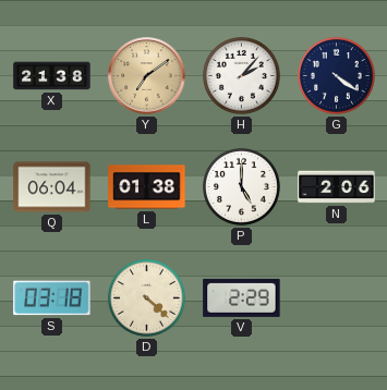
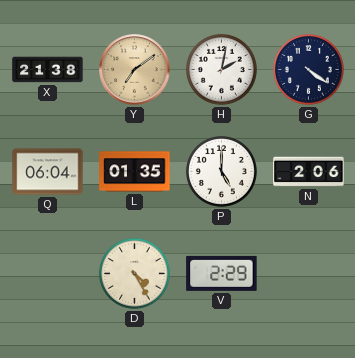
H: 2:07 -> 2:02 (221, 69)
L: 01:38 -> 01:35 (135, 172)
S: 03:18 -> none (52, 298)
D: 4:22 -> 4:25 (134, 273)
